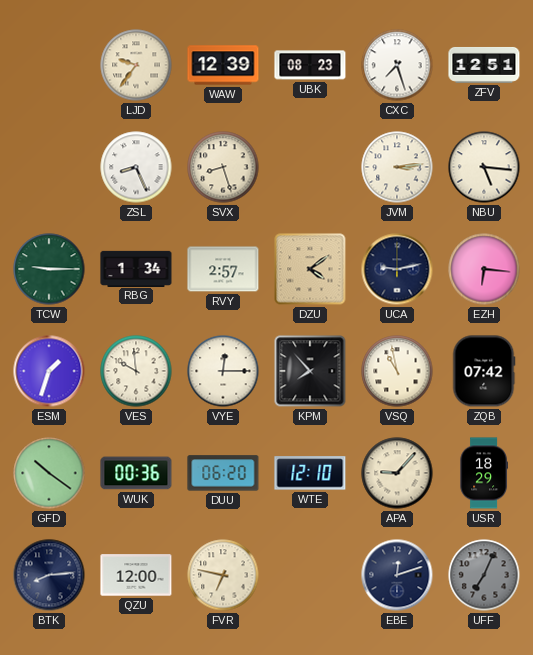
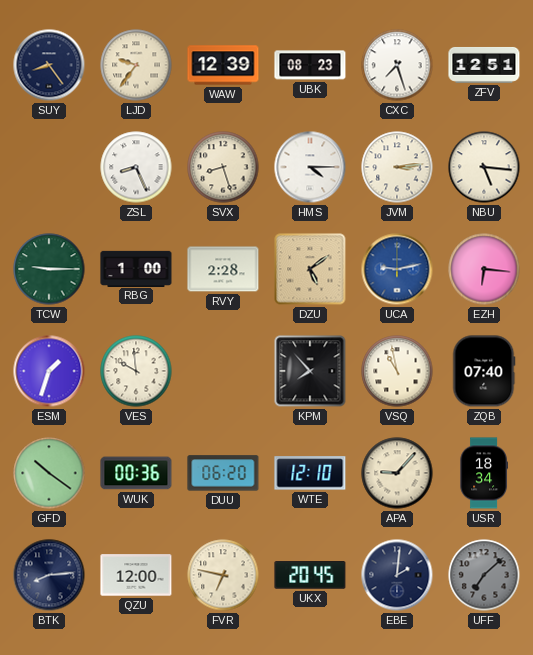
SUY: none -> 8:24 (49, 65)
HMS: none -> 4:15 (310, 167)
RBG: 1:34 -> 1:00 (136, 268)
RVY: 2:57 -> 2:28 (223, 269)
DZU: 4:09 -> 5:09 (310, 269)
UCA dial: navy -> blue (397, 269)
VYE: 12:15 -> none (223, 371)
ZQB: 07:42 -> 07:40 (484, 371)
USR: 18:29 -> 18:34 (483, 473)
UKX: none -> 20:45 (310, 575)
EBE: 12:12 -> 2:01 (397, 575)
UFF: 7:04 -> 7:08 (484, 575)
